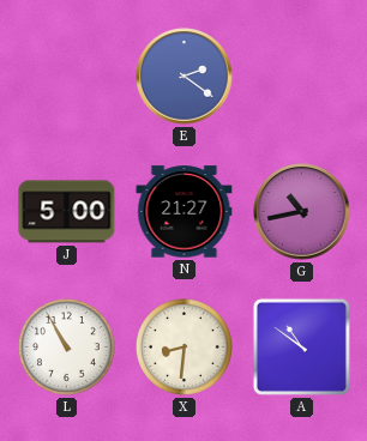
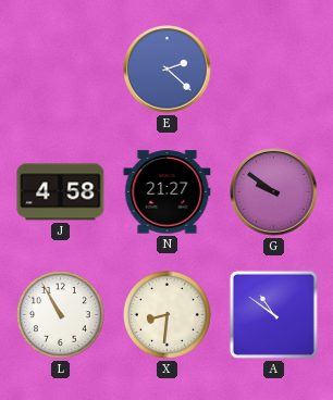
E: 2:21 -> 2:22 (168, 70)
J: 5:00 -> 4:58 (61, 192)
G: 10:43 -> 9:51 (274, 192)
